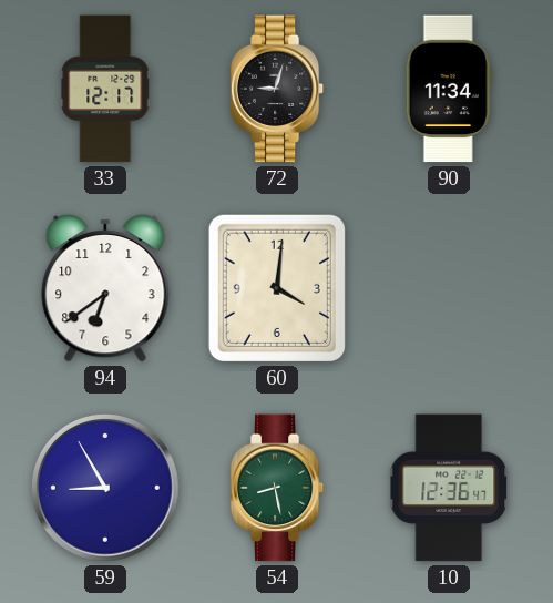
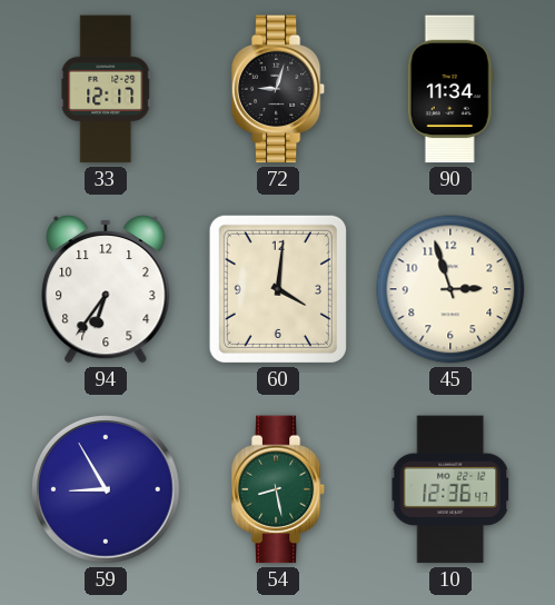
94: 6:39 -> 6:36 (106, 289)
45: none -> 2:57 (450, 289)
